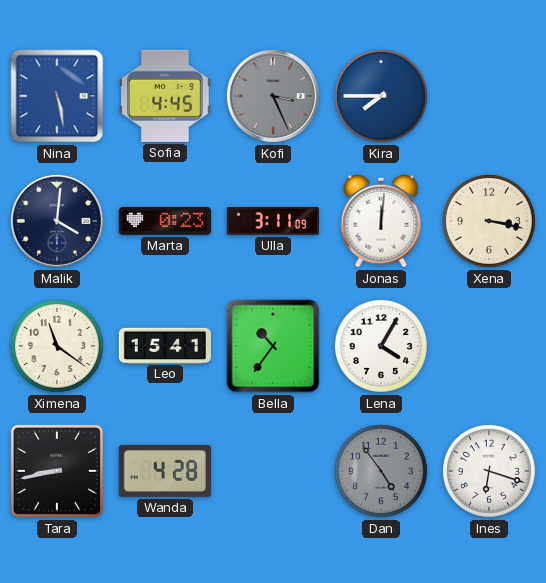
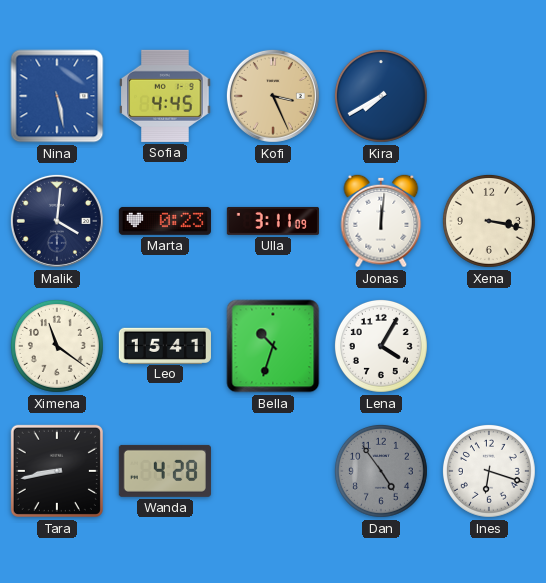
Kofi dial: grey -> champagne (273, 96)
Kira: 7:45 -> 7:40 (381, 96)
Bella: 10:36 -> 10:33 (273, 346)
